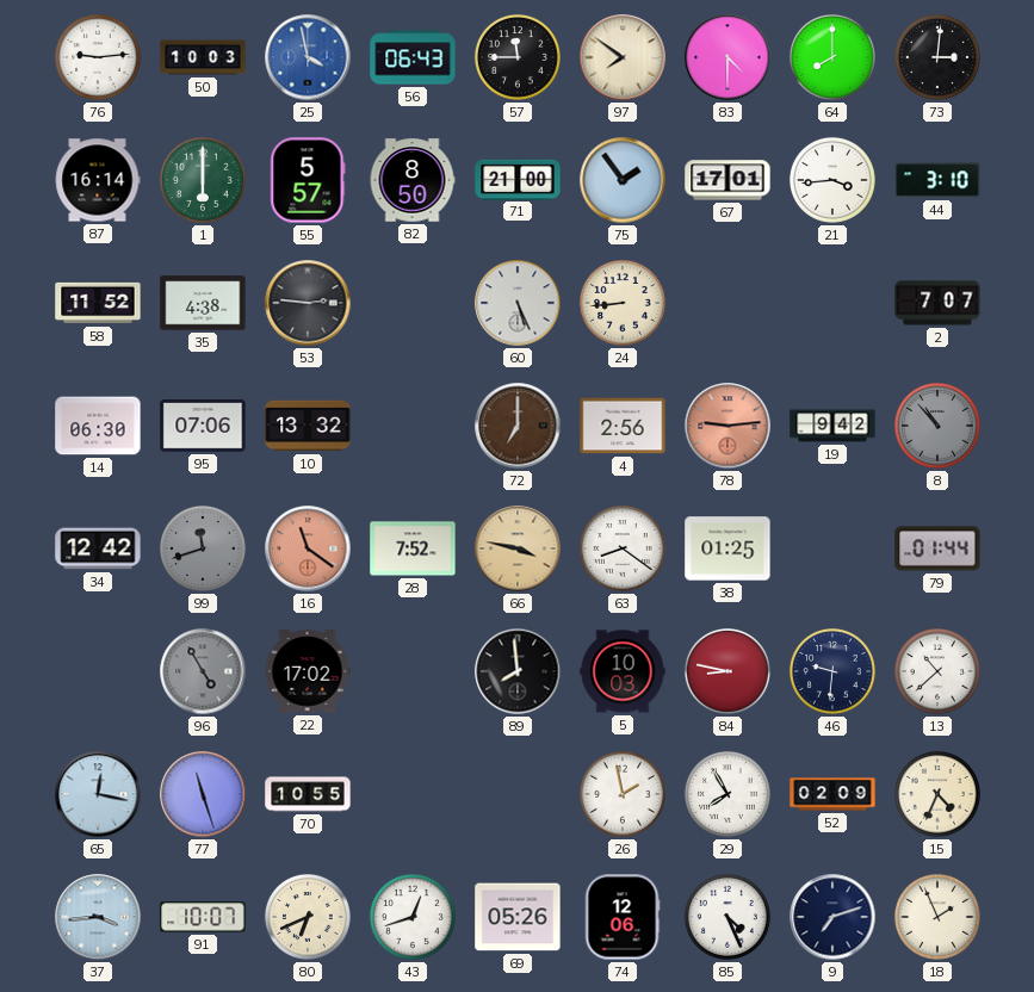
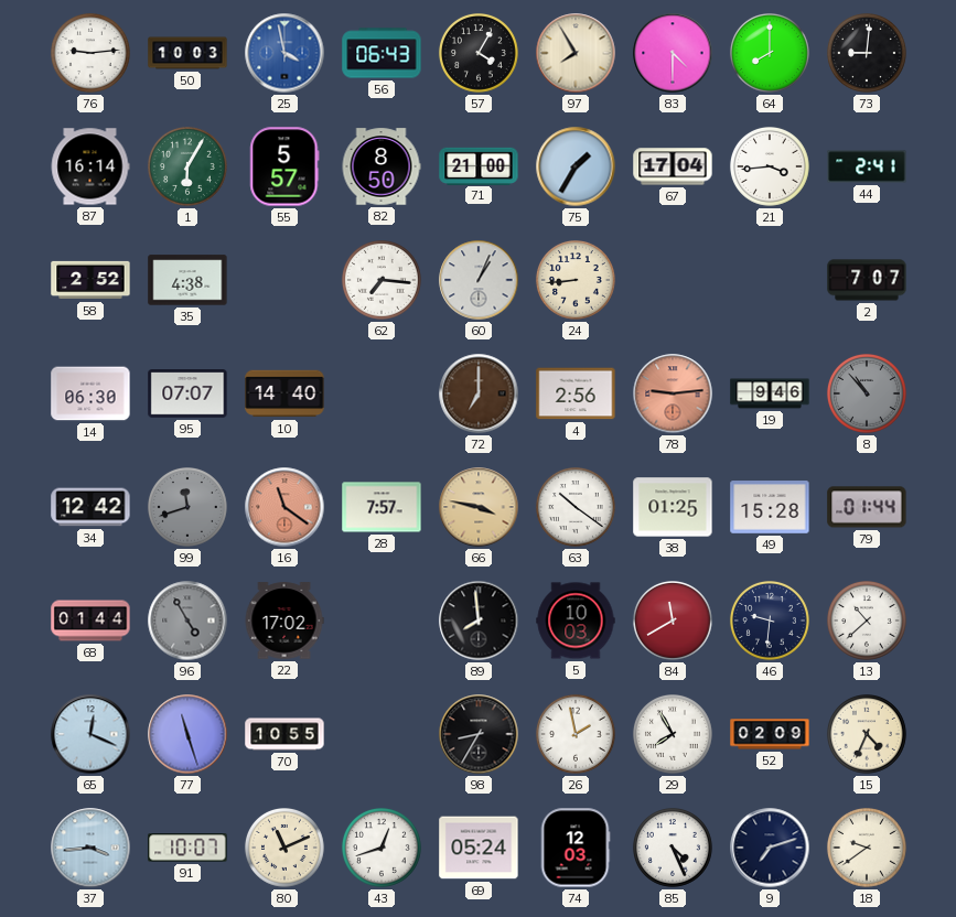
57: 11:45 -> 4:05 (479, 54)
97: 7:51 -> 7:55 (576, 53)
73: 3:01 -> 9:01 (867, 54)
1: 6:00 -> 6:05 (187, 168)
75: 1:54 -> 1:35 (576, 166)
67: 17:01 -> 17:04 (673, 166)
44: 3:10 -> 2:41 (867, 166)
58: 11:52 -> 2:52 (90, 280)
53: 2:46 -> none (308, 303)
62: none -> 7:16 (382, 281)
60: 5:26 -> 1:04 (479, 280)
95: 07:06 -> 07:07 (187, 393)
10: 13:32 -> 14:40 (284, 393)
19: 9:42 -> 9:46 (770, 393)
28: 7:52 -> 7:57 (382, 507)
63: 8:21 -> 10:21 (576, 508)
49: none -> 15:28 (770, 507)
68: none -> 01:44 (90, 621)
84: 8:47 -> 11:40 (673, 622)
65: 12:17 -> 12:19 (90, 734)
98: none -> 8:35 (479, 734)
80: 6:41 -> 11:11 (284, 849)
69: 05:26 -> 05:24 (479, 848)
74: 12:06 -> 12:03 (576, 848)
18: 1:56 -> 9:39 (867, 849)
